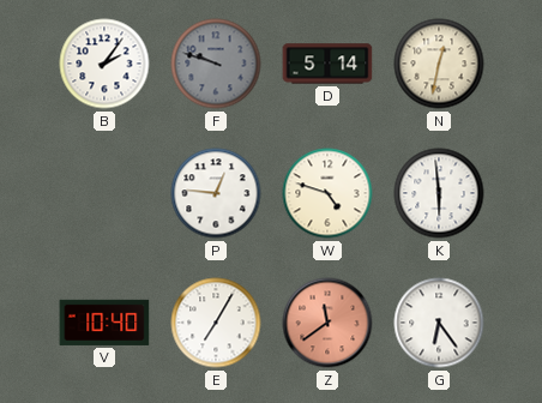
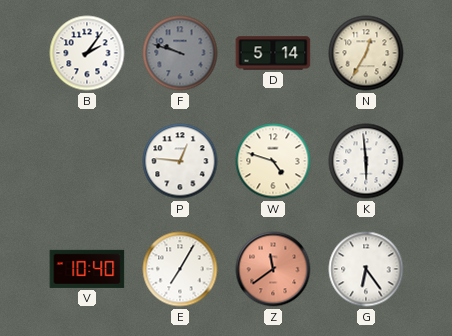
N: 12:32 -> 12:35 (366, 53)
